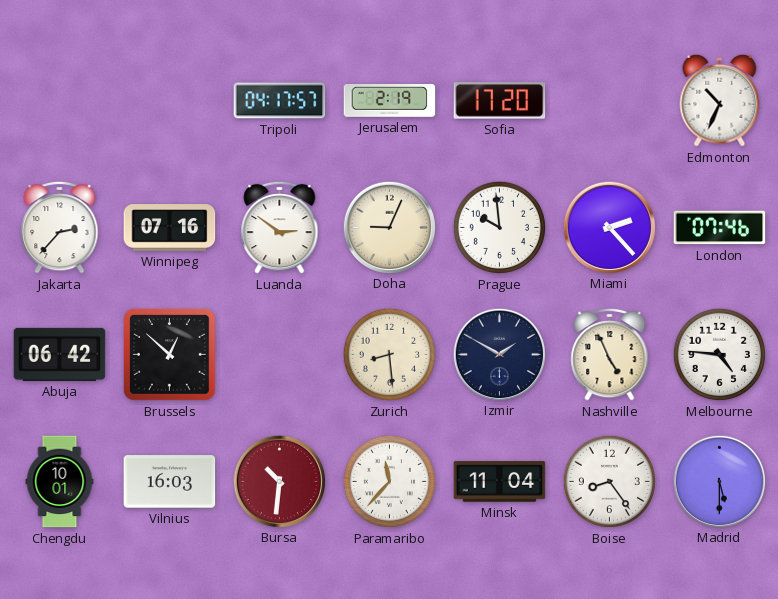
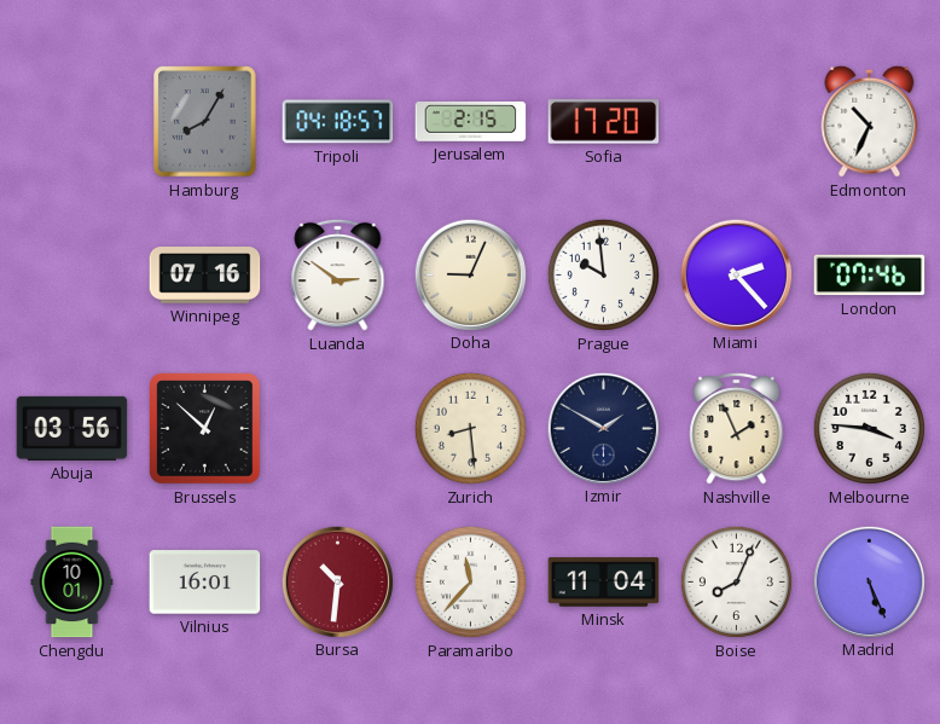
Hamburg: none -> 8:05 (205, 122)
Tripoli: 04:17 -> 04:18 (338, 122)
Jerusalem: 2:19 -> 2:15 (471, 122)
Jakarta: 2:37 -> none (60, 227)
Abuja: 06:42 -> 03:56 (72, 428)
Nashville: 4:56 -> 1:56 (737, 428)
Melbourne: 4:46 -> 3:46 (869, 428)
Vilnius: 16:03 -> 16:01 (205, 583)
Boise: 8:24 -> 8:04 (736, 581)
Madrid: 5:30 -> 5:26 (869, 581)
